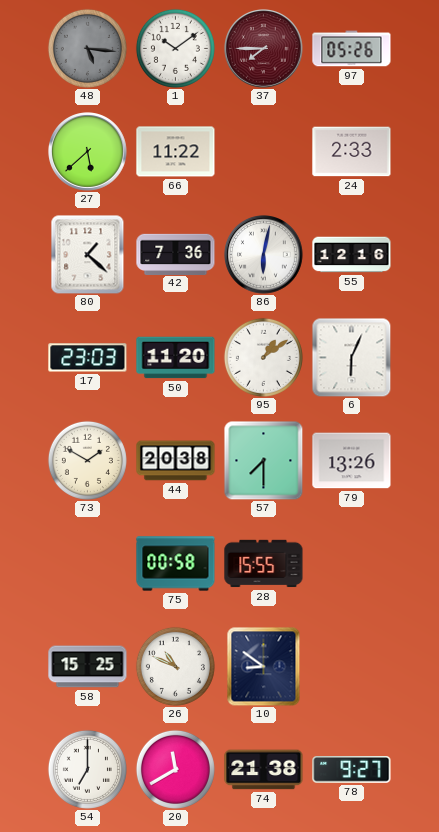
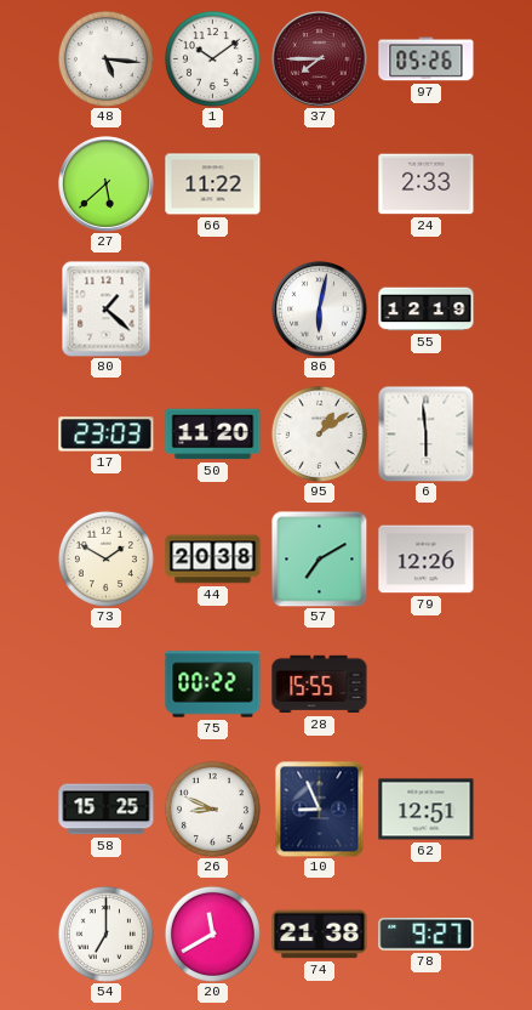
48 dial: grey -> white (105, 58)
42: 7:36 -> none (176, 254)
55: 12:16 -> 12:19 (427, 310)
6: 6:04 -> 5:59 (425, 433)
57: 7:30 -> 7:10 (319, 558)
79: 13:26 -> 12:26 (427, 560)
75: 00:58 -> 00:22 (213, 685)
26: 10:49 -> 8:49 (212, 808)
10: 8:51 -> 8:56 (320, 808)
62: none -> 12:51 (427, 810)
